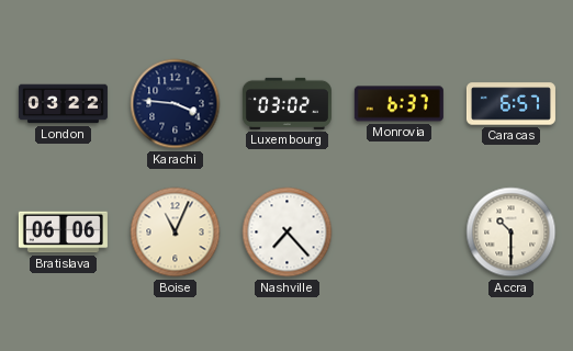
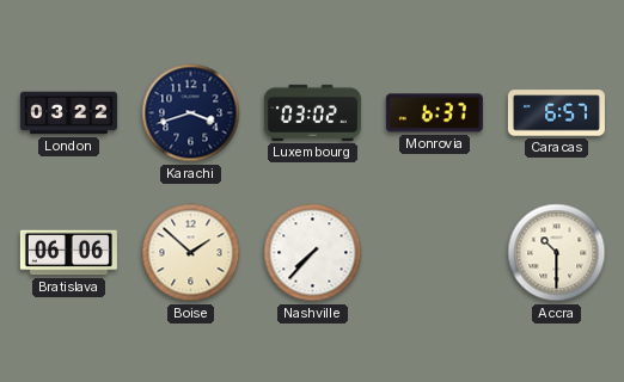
Karachi: 3:46 -> 3:42 (191, 113)
Boise: 11:04 -> 1:52 (191, 253)
Nashville: 7:23 -> 7:37 (313, 253)
